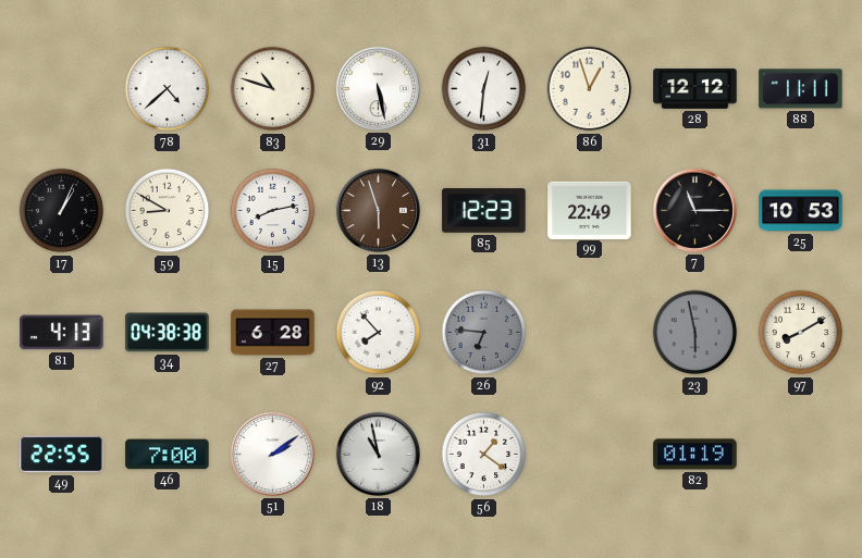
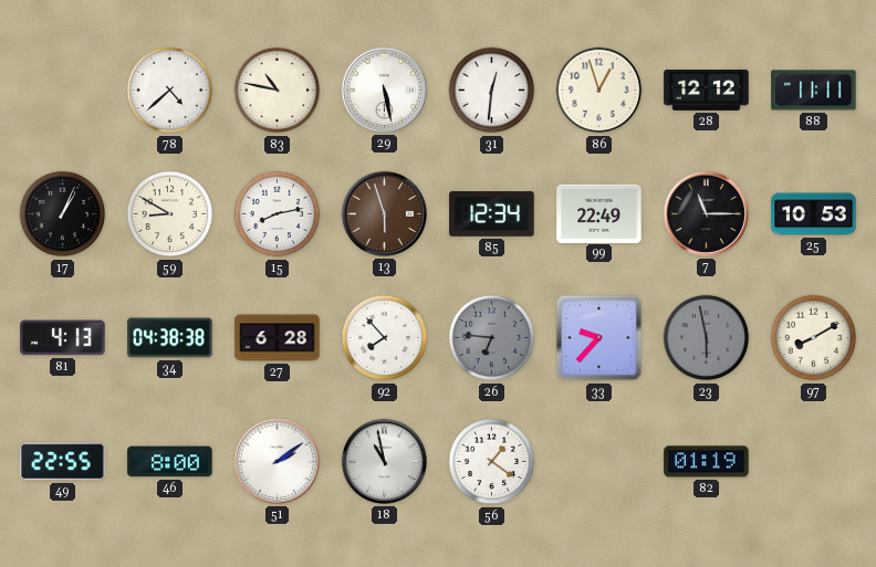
83: 10:48 -> 10:47 (278, 91)
85: 12:23 -> 12:34 (492, 214)
33: none -> 9:37 (599, 338)
46: 7:00 -> 8:00 (170, 462)
